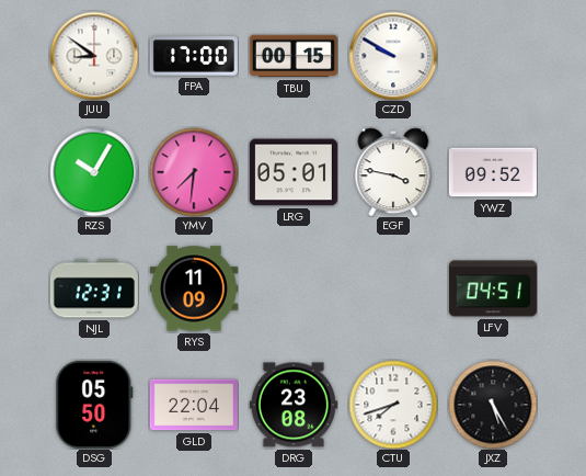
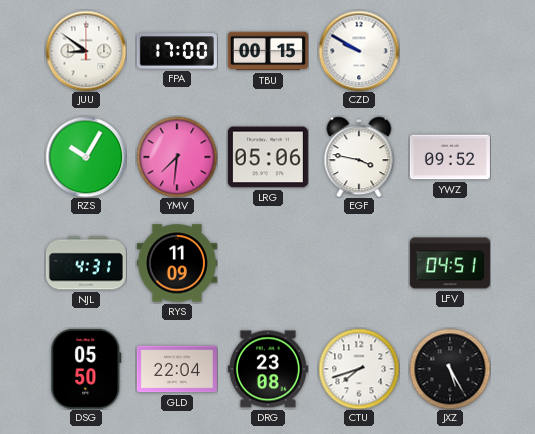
LRG: 05:01 -> 05:06 (268, 157)
NJL: 12:31 -> 4:31 (86, 263)
